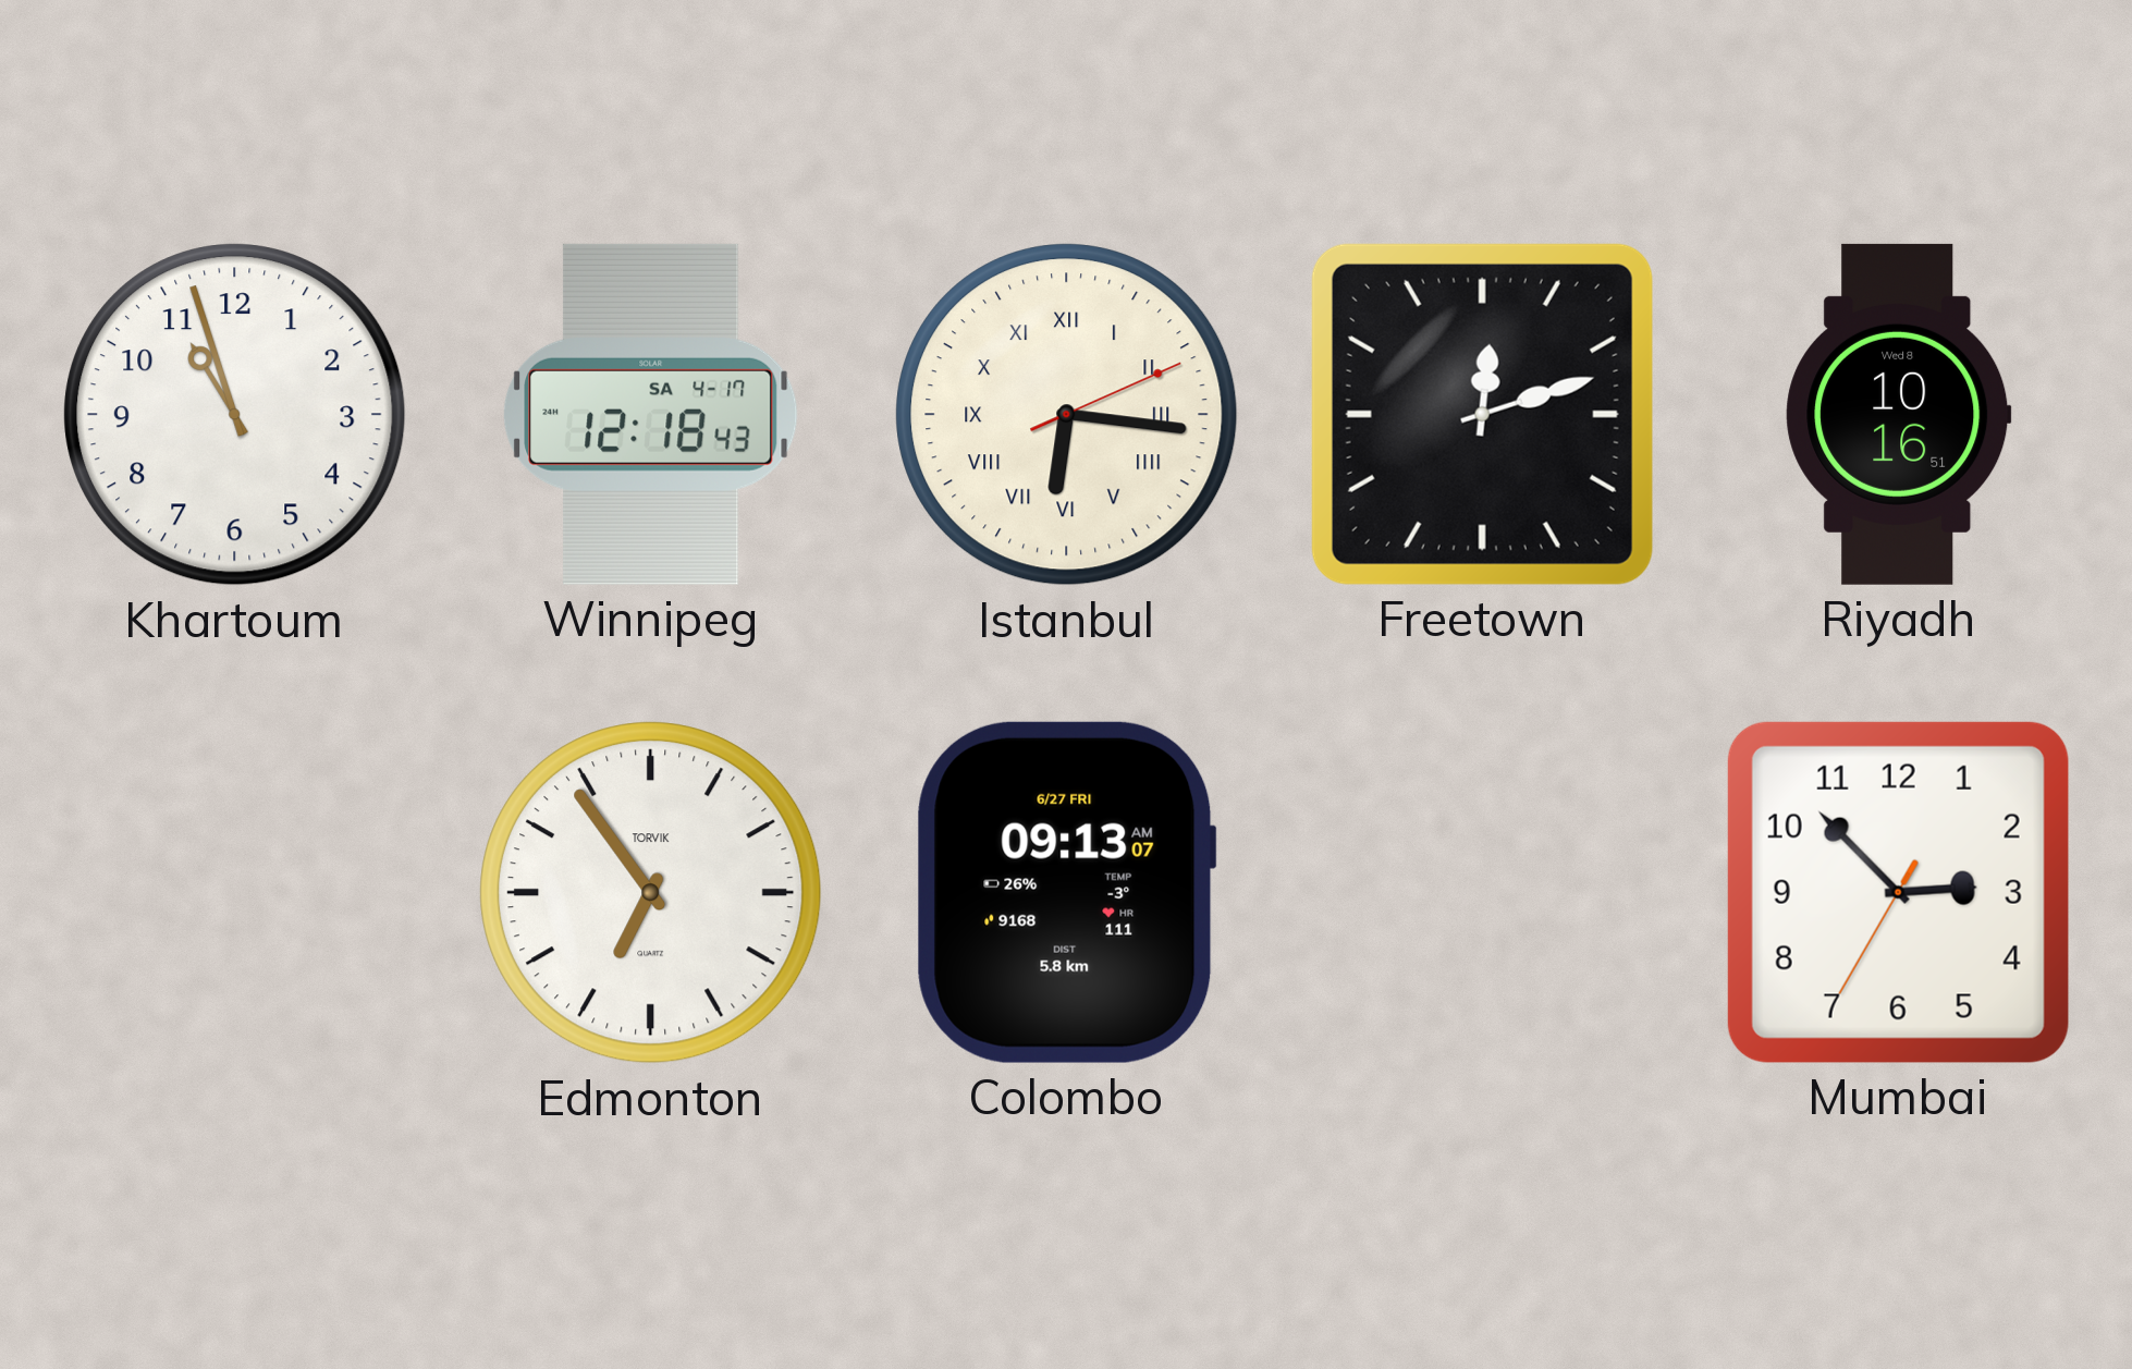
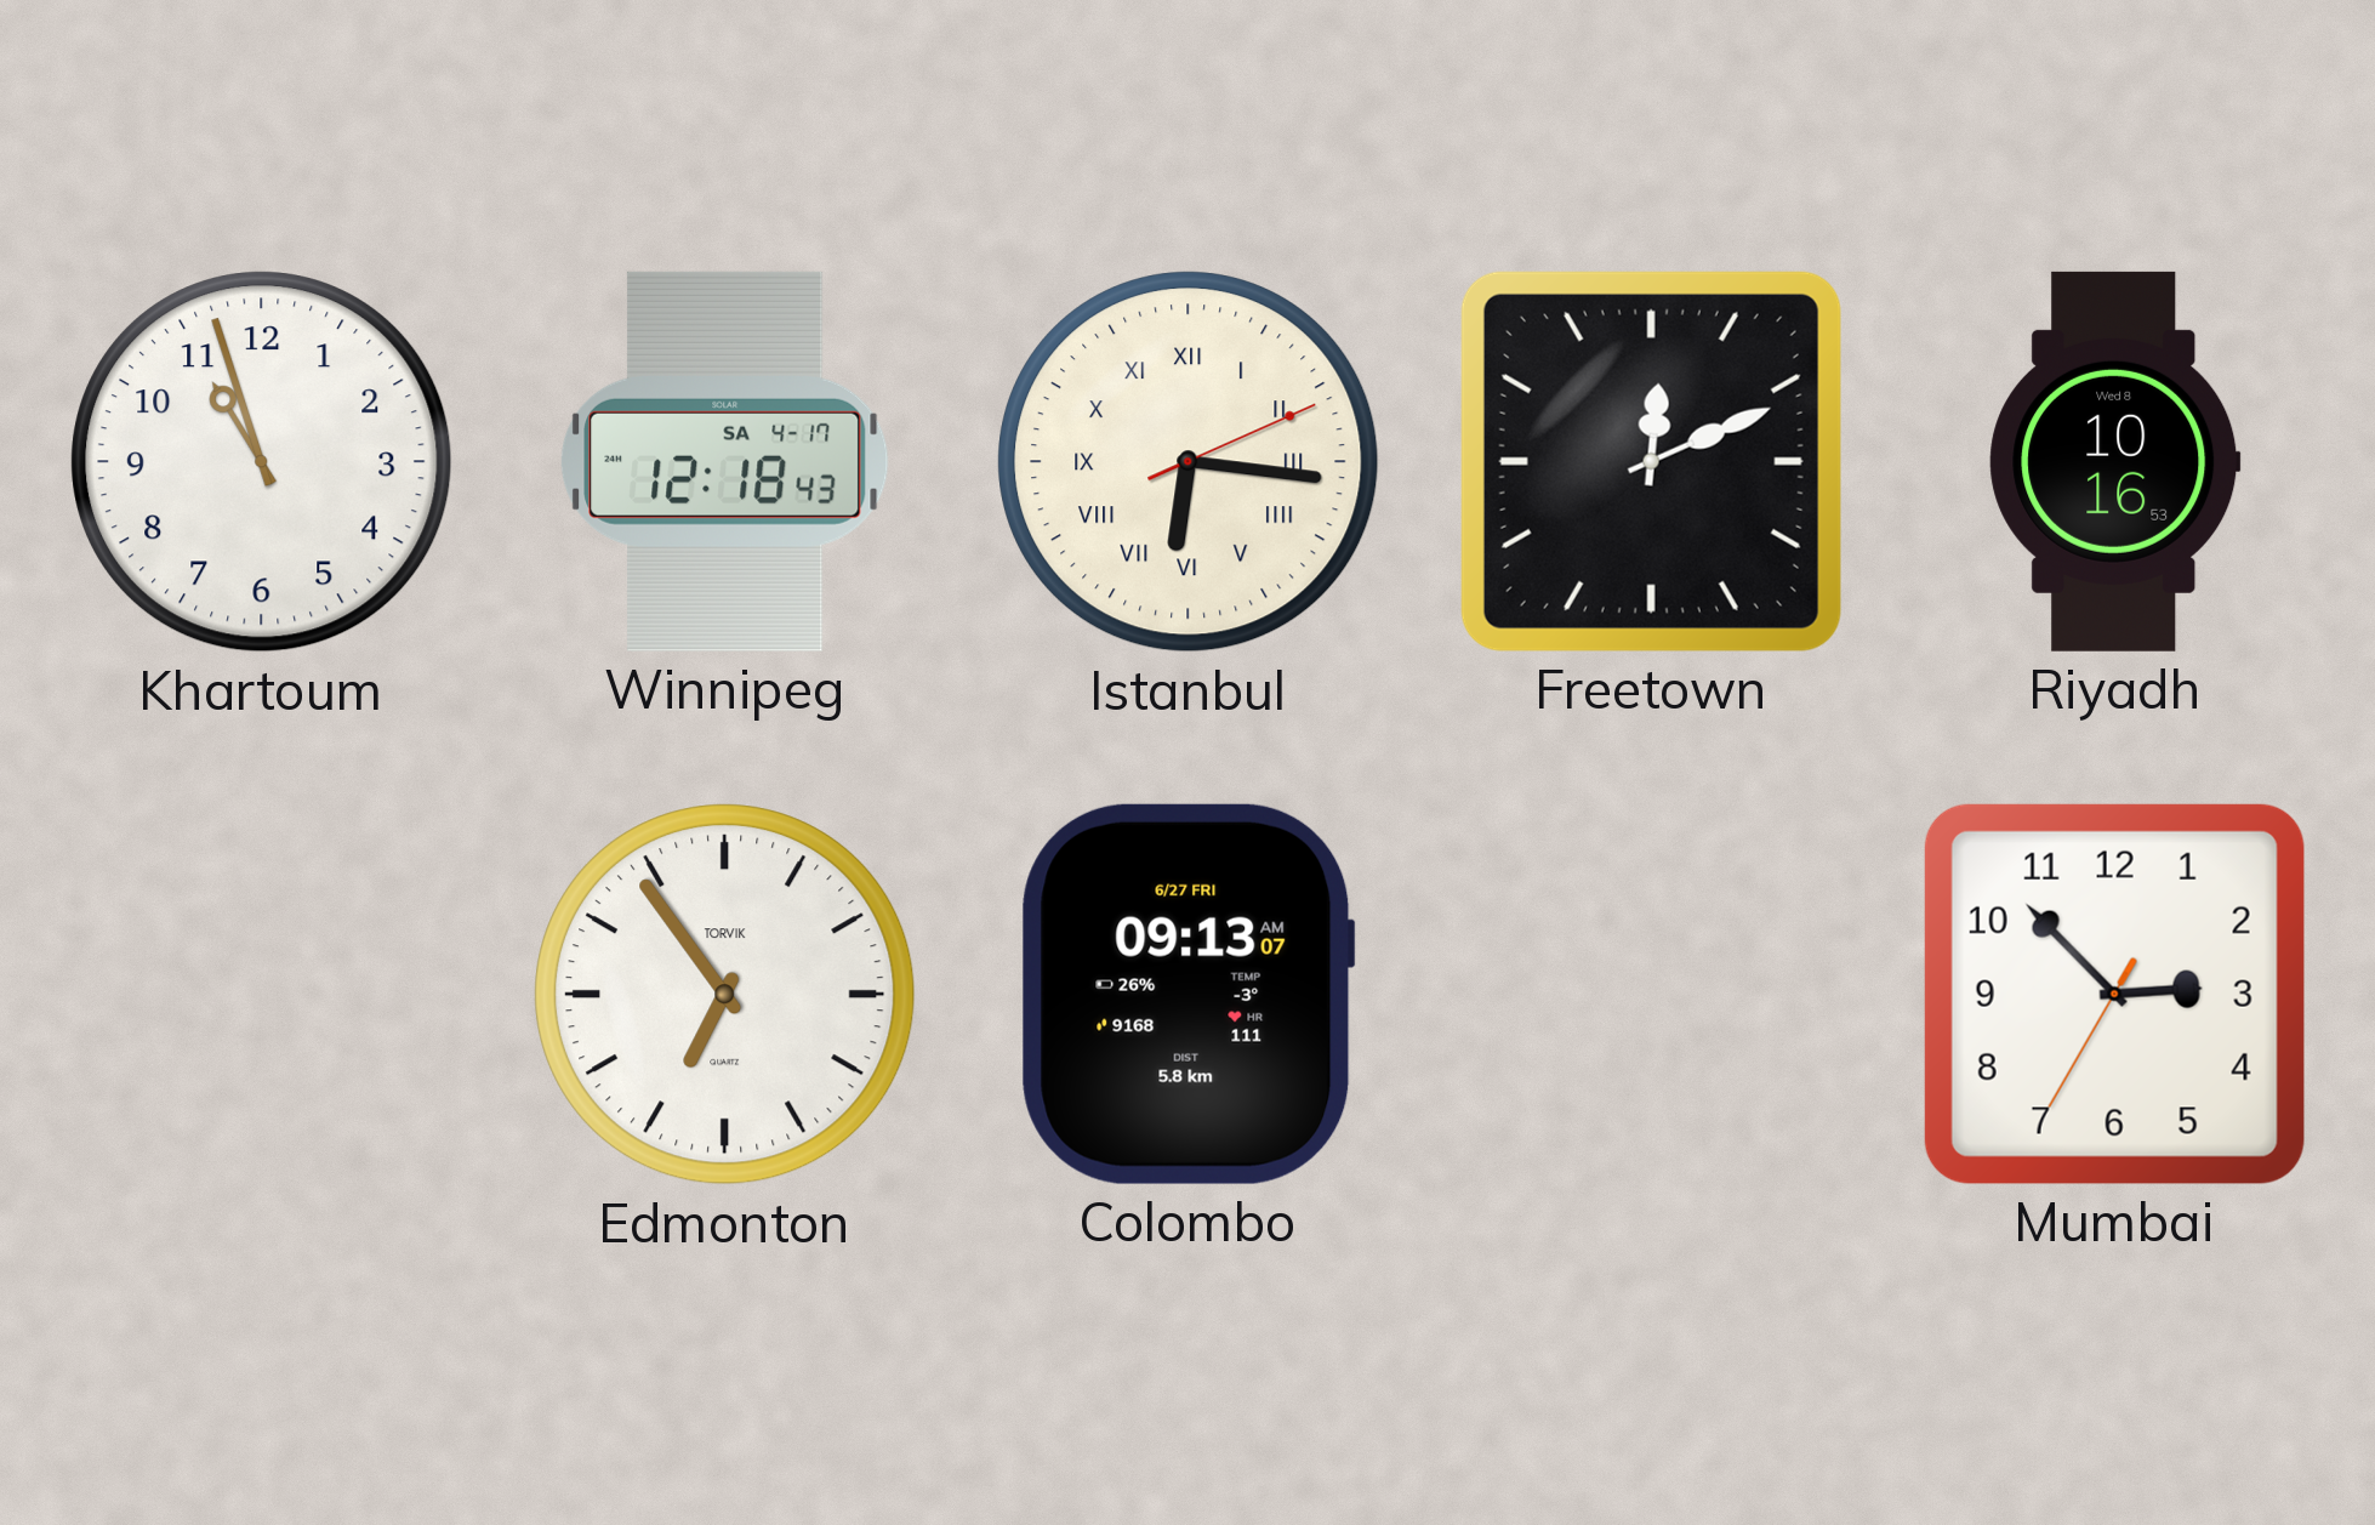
Freetown: 12:12 -> 12:11 (1651, 461)
Riyadh: 10:16:51 -> 10:16:53 (2115, 461)
